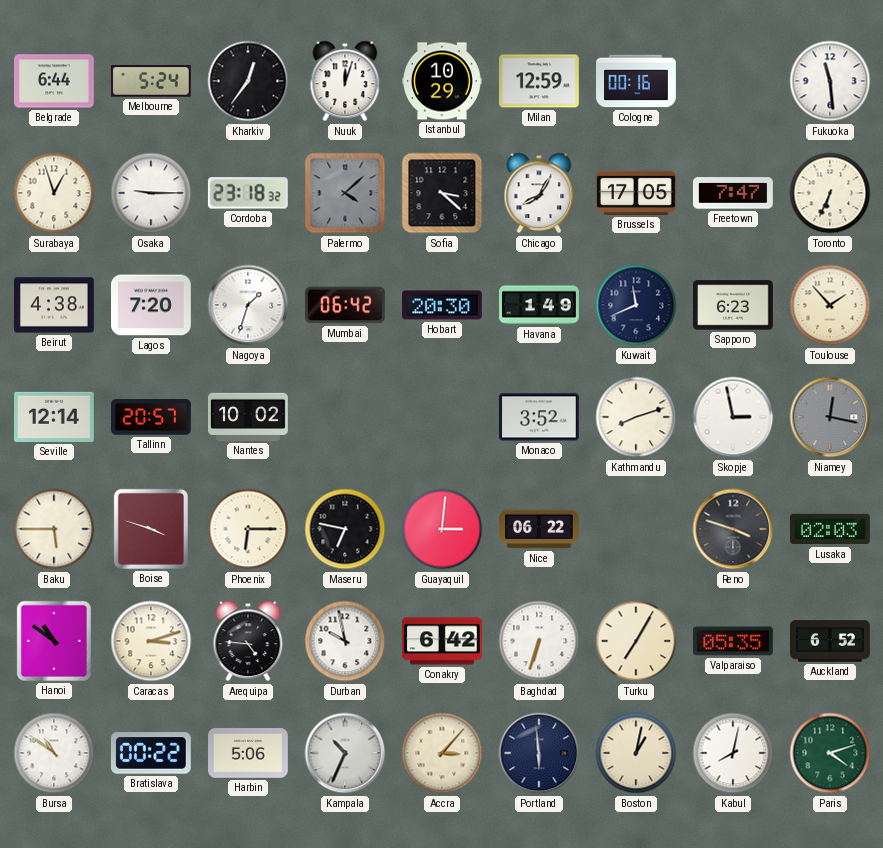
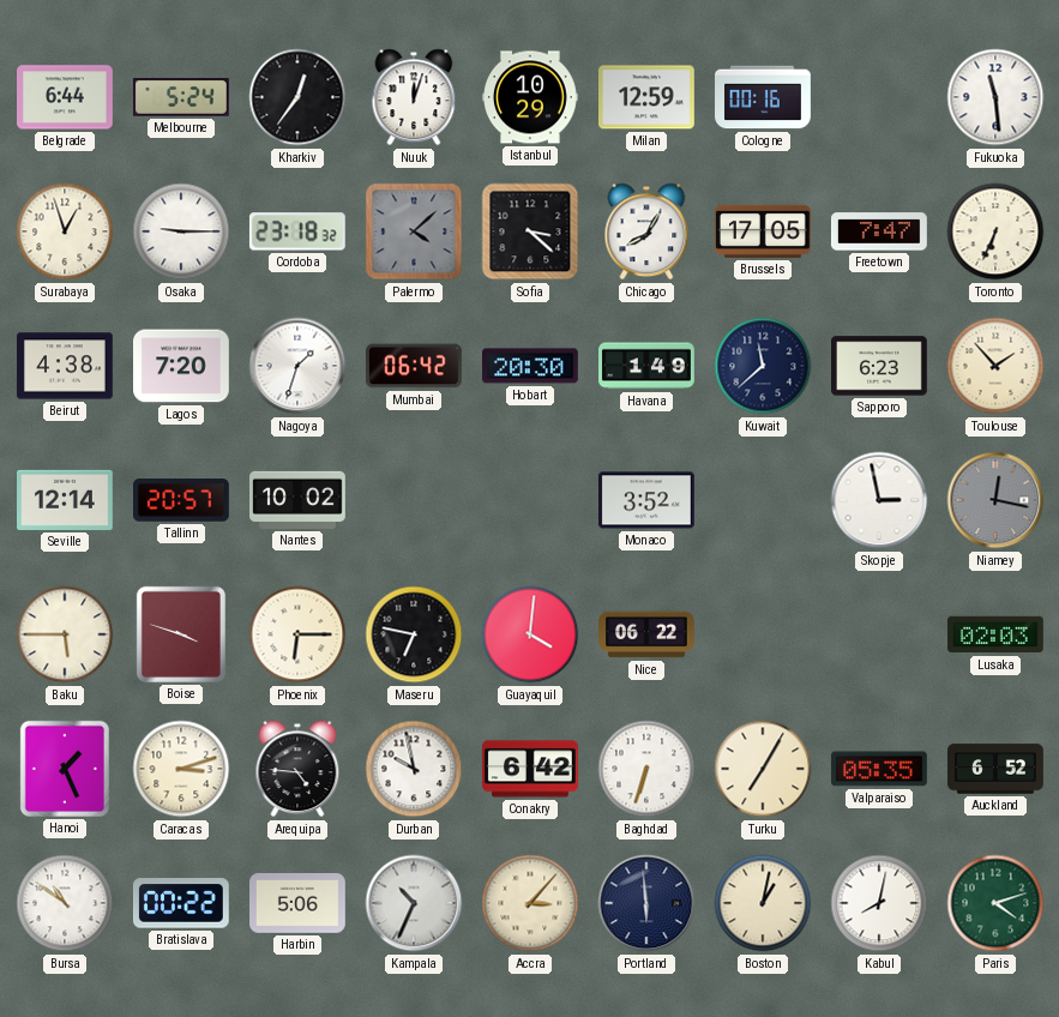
Kuwait: 11:41 -> 11:38 (763, 366)
Kathmandu: 8:12 -> none (636, 417)
Guayaquil: 3:01 -> 4:01 (530, 634)
Reno: 3:48 -> none (733, 529)
Hanoi: 10:51 -> 1:26 (65, 769)
